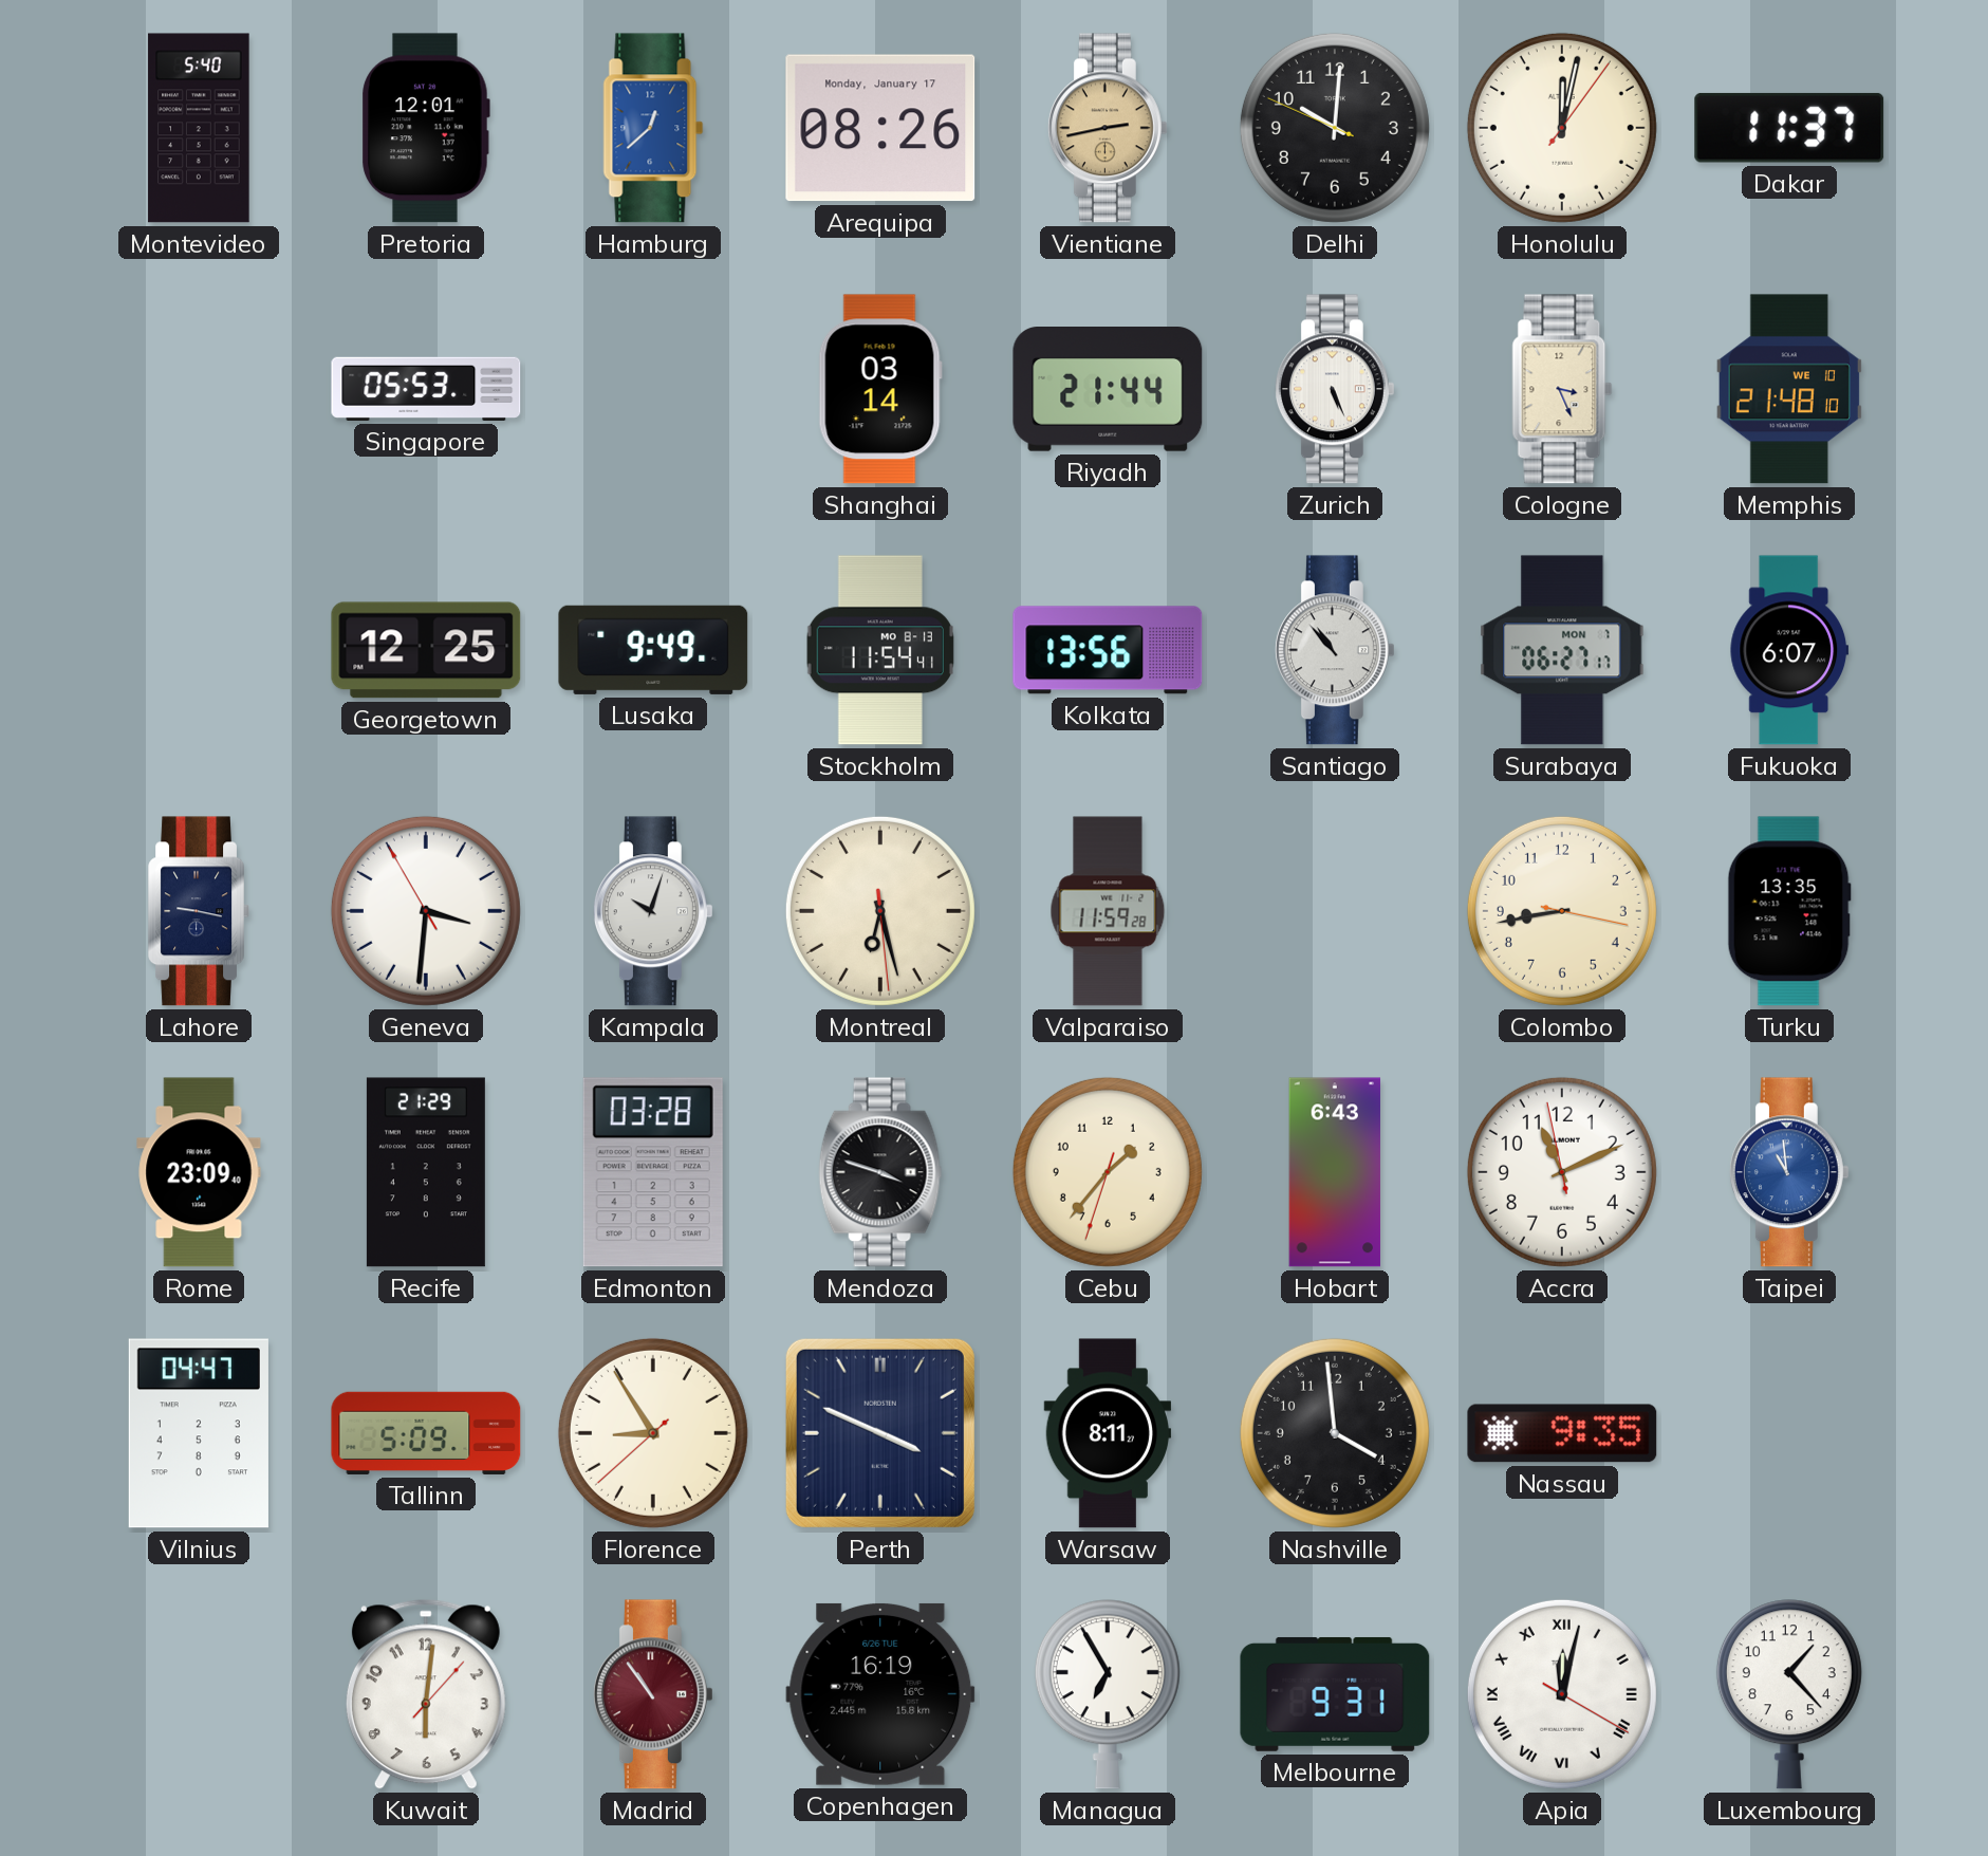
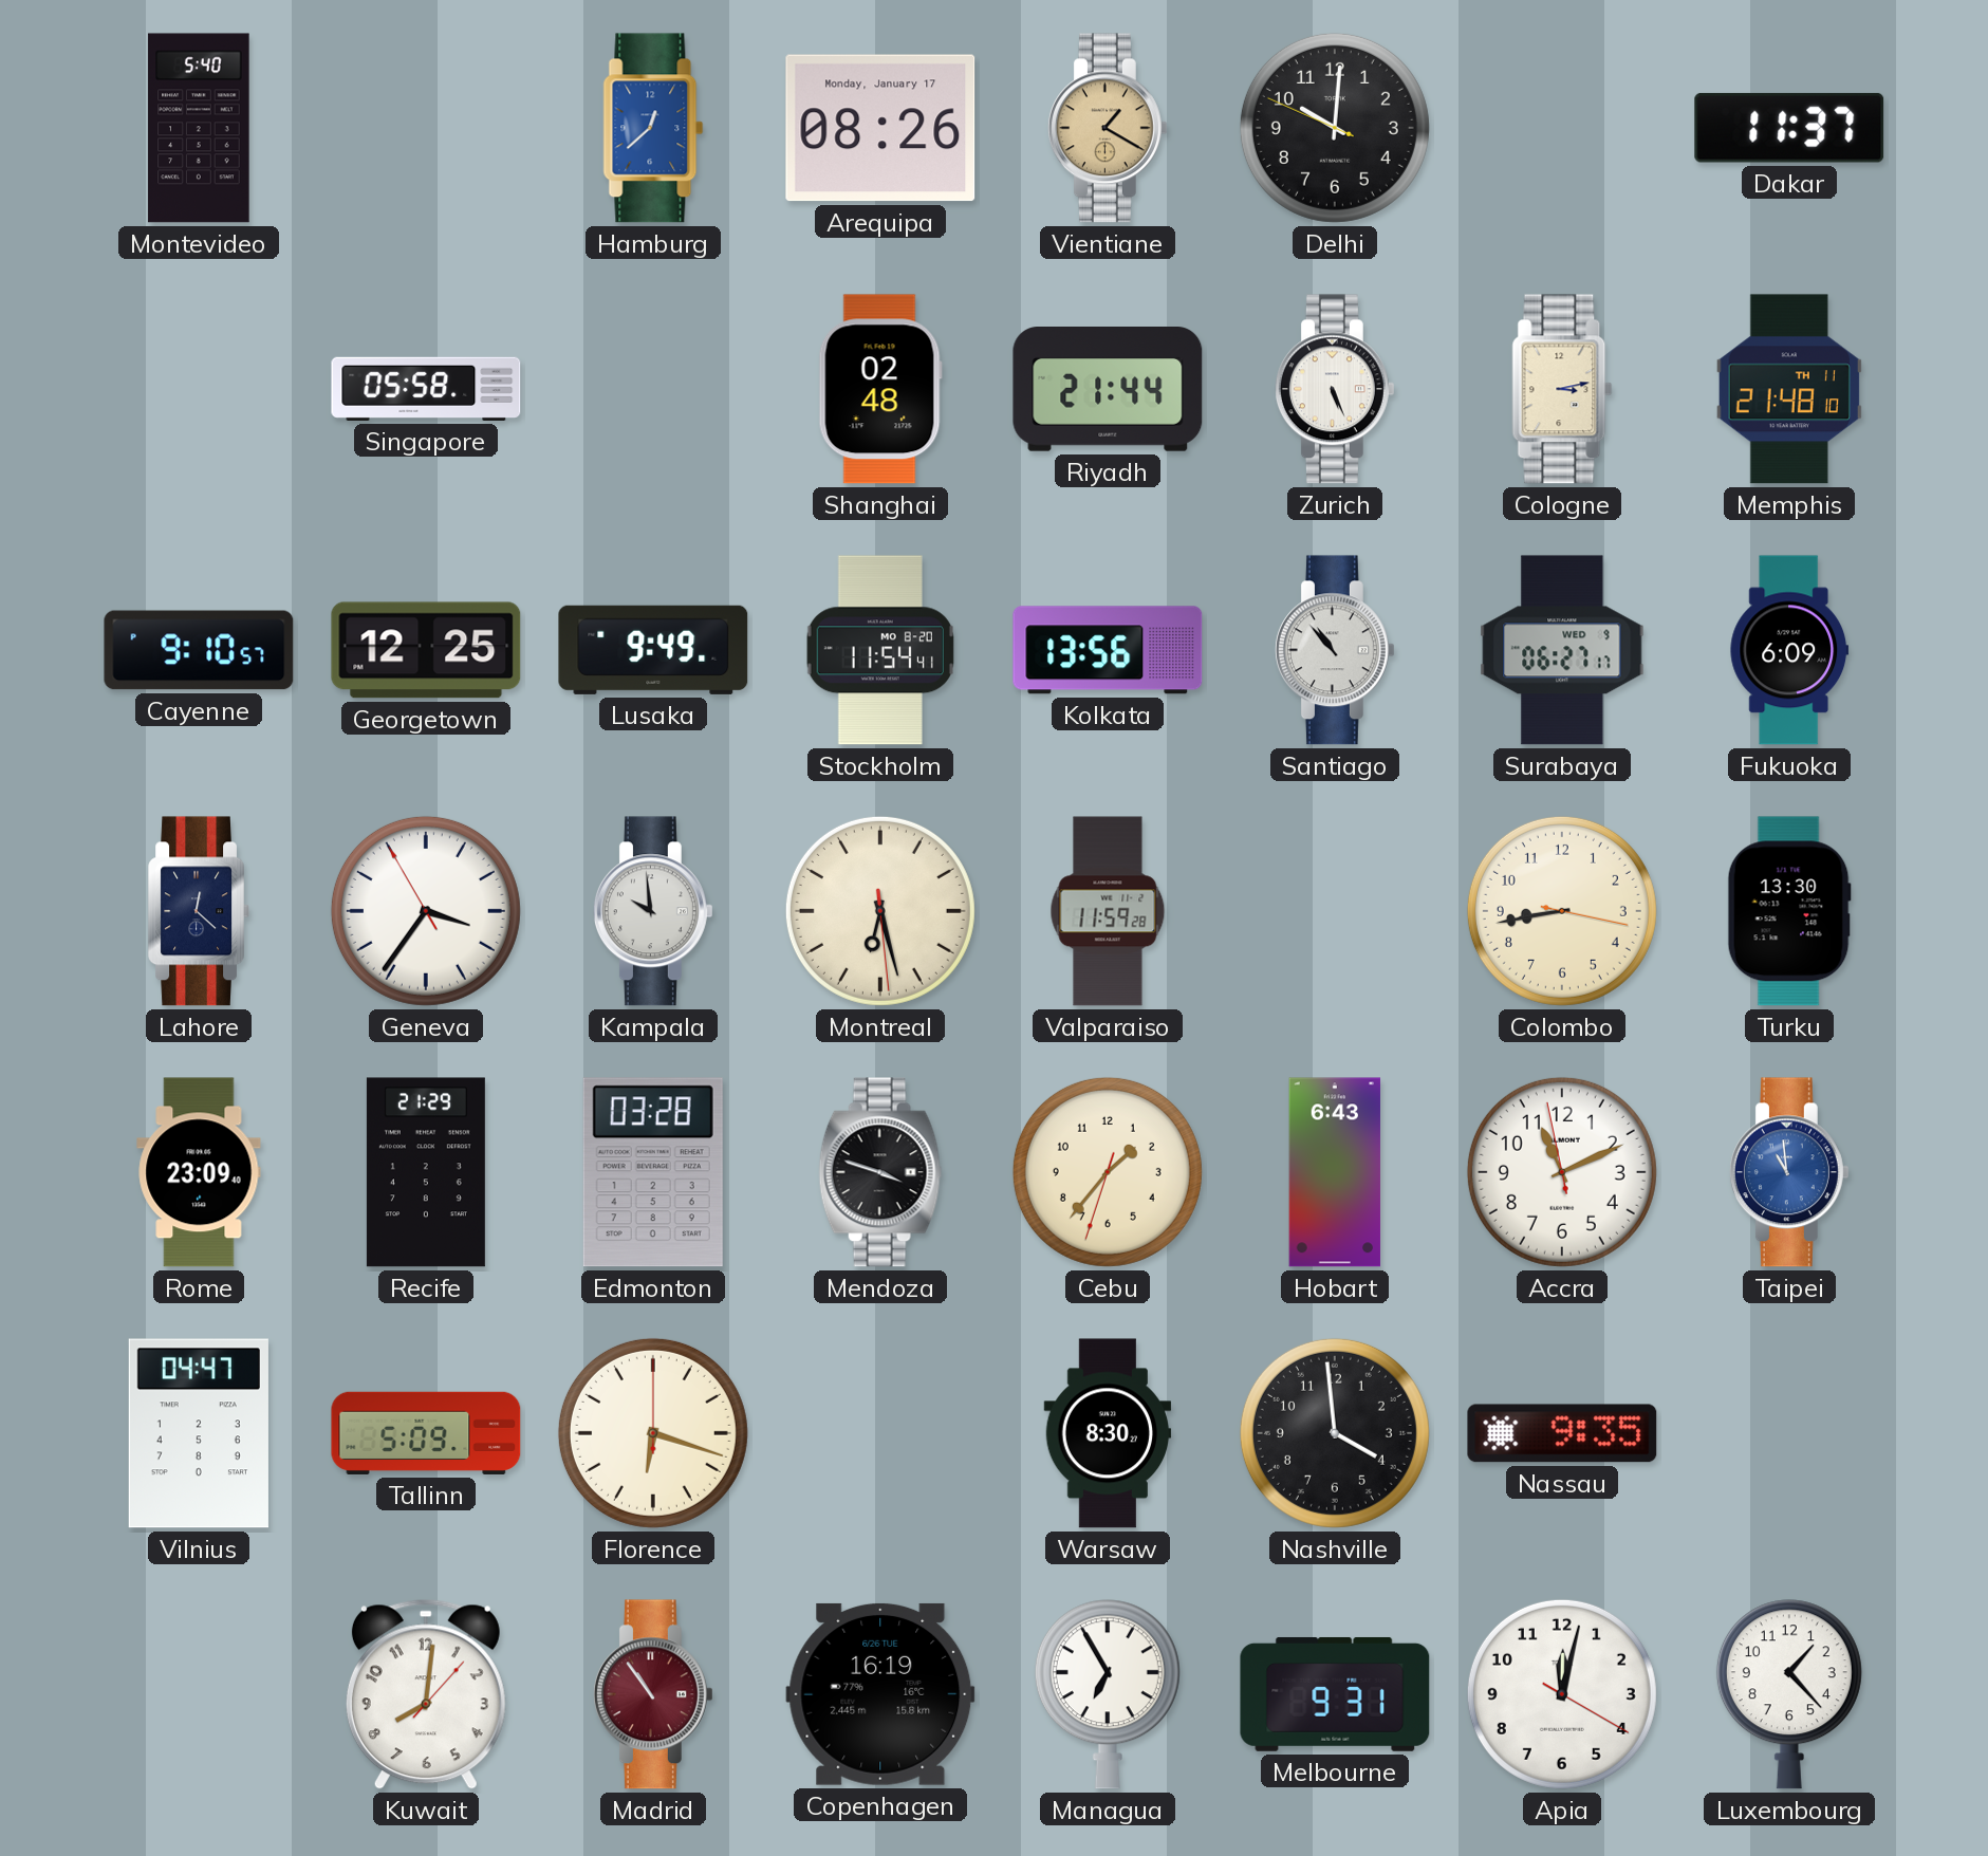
Pretoria: 12:01 -> none (426, 128)
Vientiane: 2:43 -> 1:20 (1108, 128)
Honolulu: 12:02 -> none (1562, 128)
Singapore: 05:53 -> 05:58 (426, 389)
Shanghai: 03:14 -> 02:48 (880, 389)
Cologne: 3:26 -> 3:13 (1562, 389)
Memphis date: WE 10 -> TH 11 (1788, 389)
Cayenne: none -> 9:10 (199, 650)
Stockholm date: MO 8-13 -> MO 8-20 (880, 650)
Surabaya date: MON 7 -> WED 9 (1562, 650)
Fukuoka: 6:07 -> 6:09 (1789, 650)
Lahore: 9:17 -> 12:22 (199, 911)
Geneva: 3:30 -> 3:35 (426, 911)
Kampala: 10:03 -> 9:59 (653, 911)
Turku: 13:35 -> 13:30 (1789, 911)
Florence: 8:54 -> 6:18 (653, 1433)
Perth: 3:49 -> none (880, 1433)
Warsaw: 8:11 -> 8:30 (1108, 1433)
Kuwait: 6:01 -> 8:01 (426, 1694)
Apia numerals: Roman -> Arabic (1562, 1694)
